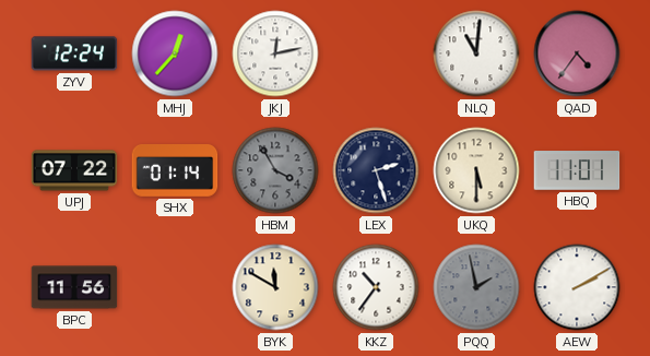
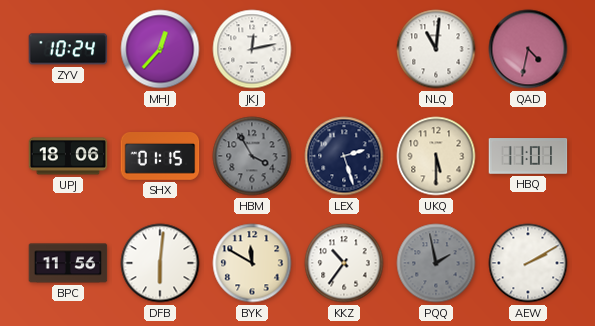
ZYV: 12:24 -> 10:24 (68, 49)
QAD: 4:36 -> 4:32 (528, 49)
UPJ: 07:22 -> 18:06 (68, 156)
SHX: 01:14 -> 01:15 (160, 157)
DFB: none -> 6:01 (160, 263)
